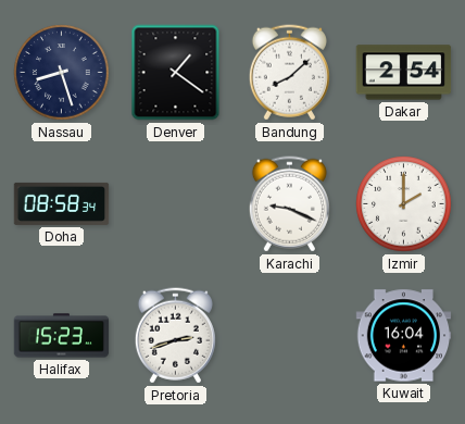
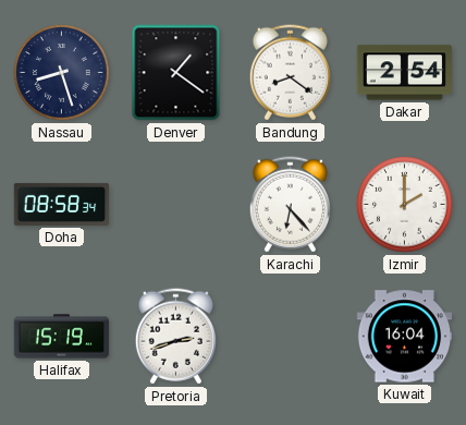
Bandung: 8:08 -> 8:21 (290, 73)
Karachi: 9:19 -> 6:23 (290, 205)
Halifax: 15:23 -> 15:19 (62, 337)
